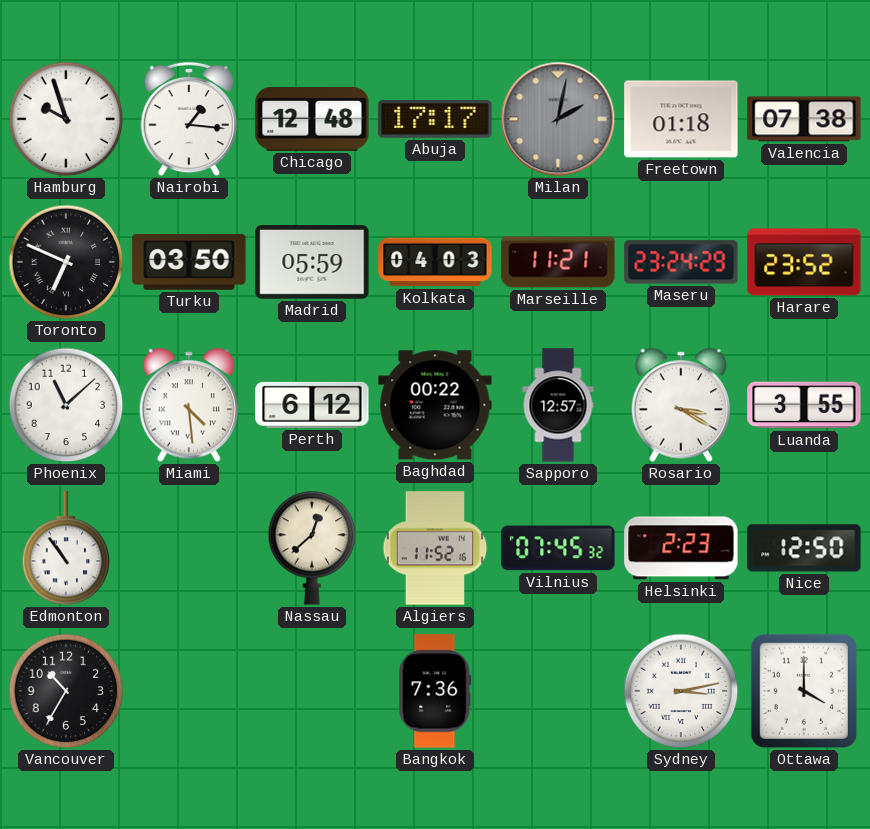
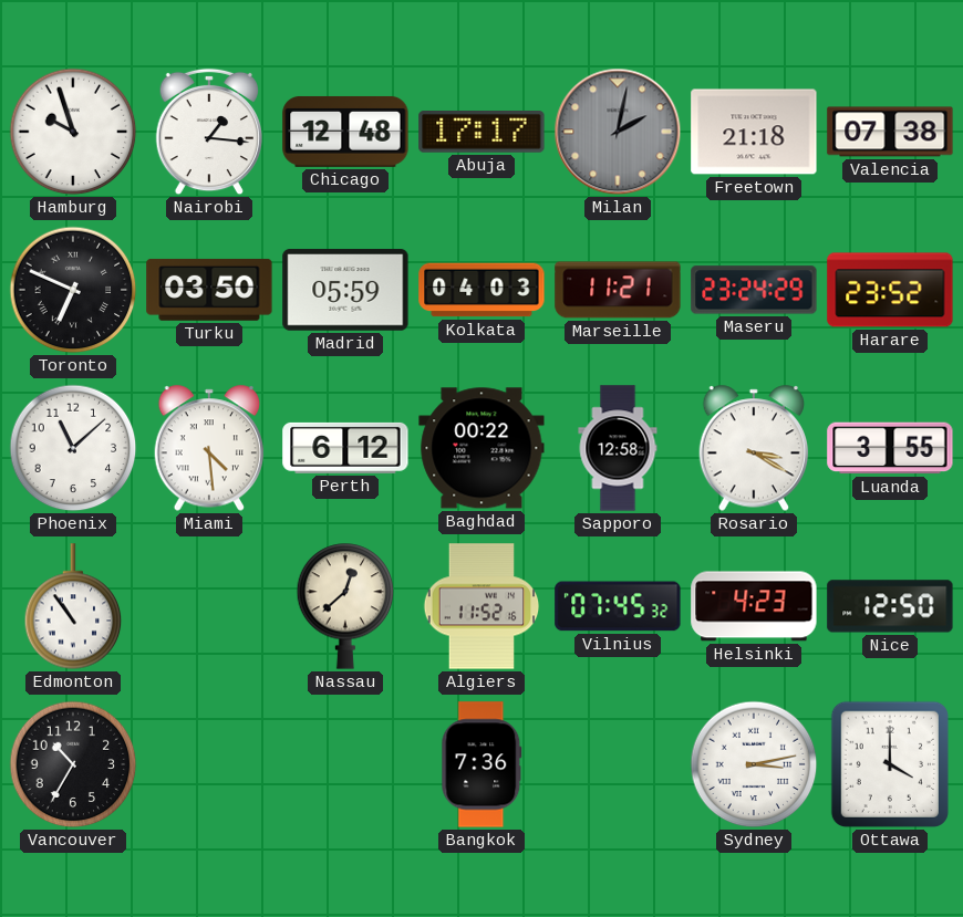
Freetown: 01:18 -> 21:18 (754, 132)
Sapporo: 12:57 -> 12:58 (618, 448)
Helsinki: 2:23 -> 4:23 (754, 606)
